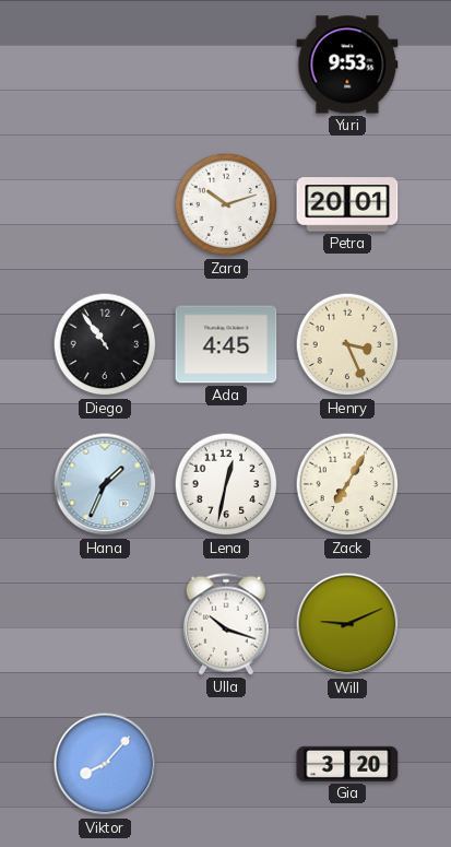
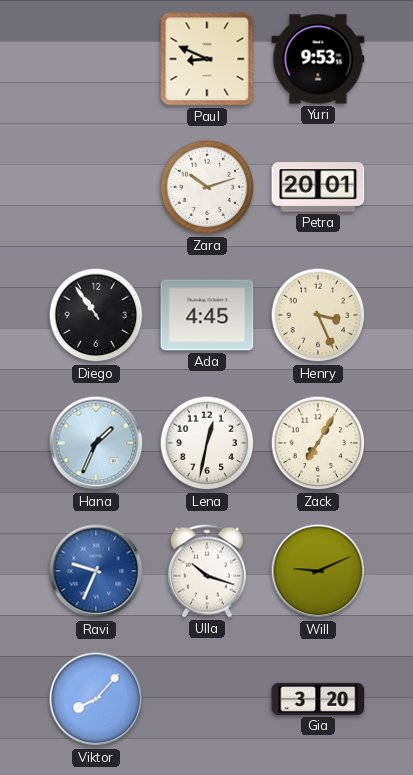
Paul: none -> 8:49 (207, 59)
Ravi: none -> 9:34 (96, 571)
